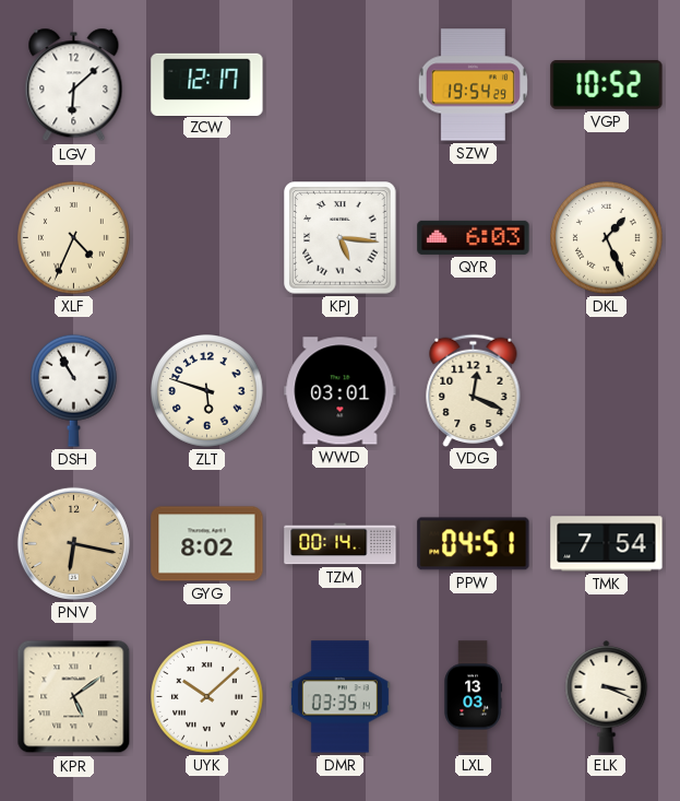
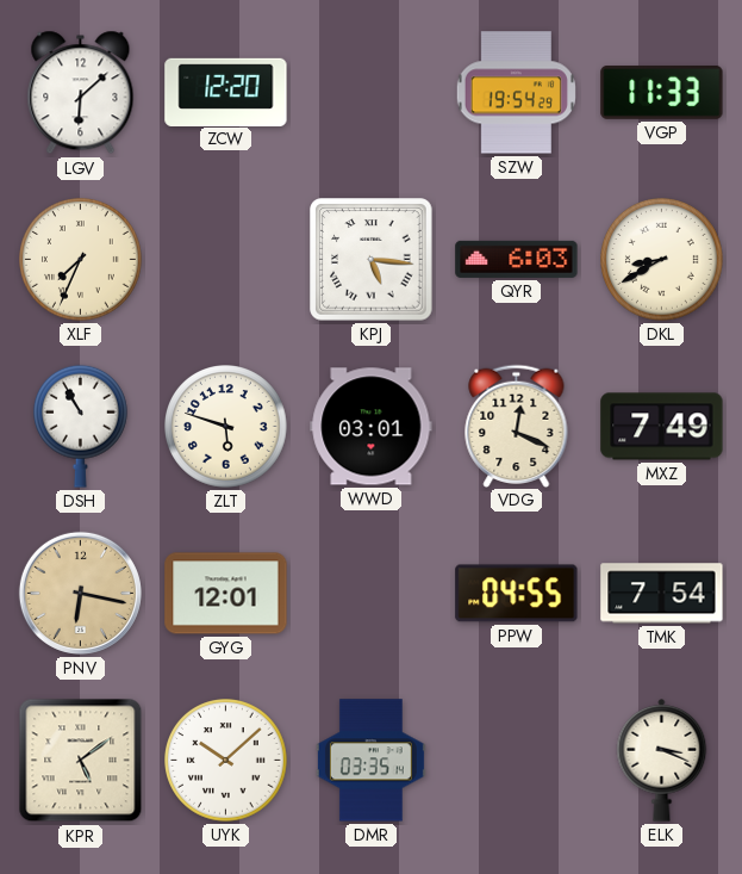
ZCW: 12:17 -> 12:20 (226, 92)
VGP: 10:52 -> 11:33 (662, 93)
XLF: 4:34 -> 7:34 (81, 260)
DKL: 1:26 -> 8:40 (662, 260)
MXZ: none -> 7:49 (662, 427)
GYG: 8:02 -> 12:01 (226, 594)
TZM: 00:14 -> none (341, 544)
PPW: 04:51 -> 04:55 (517, 594)
LXL: 13:03 -> none (473, 697)
